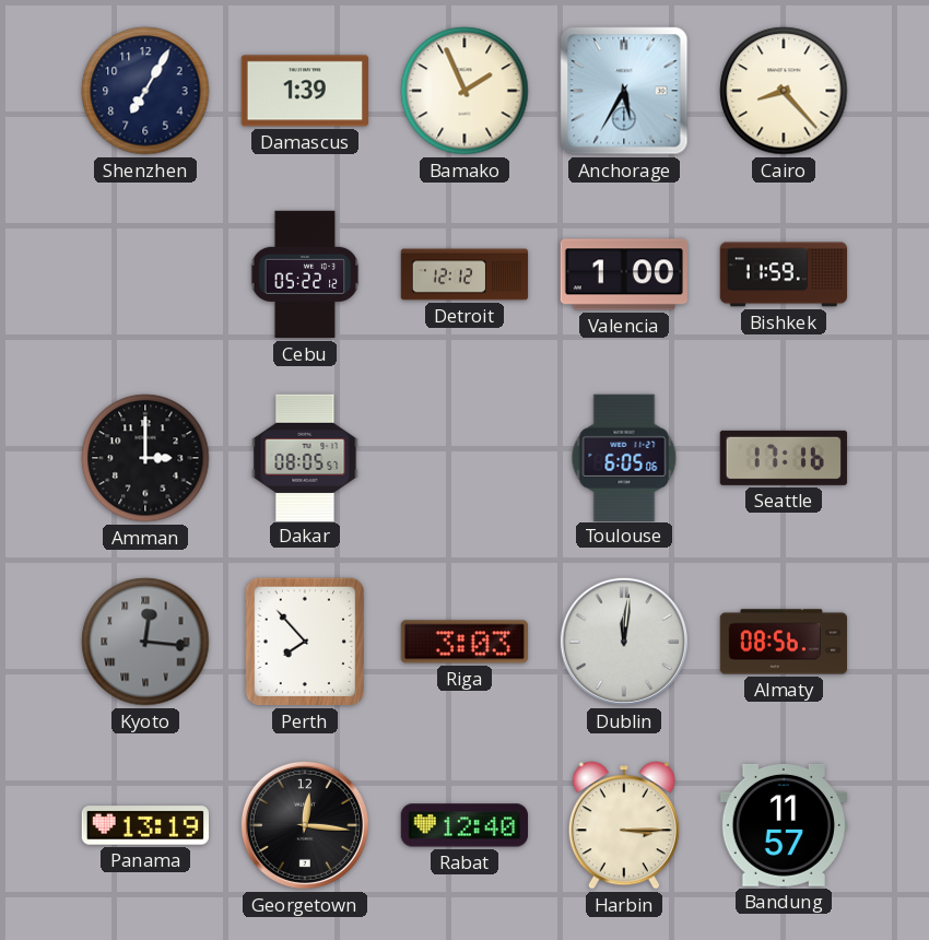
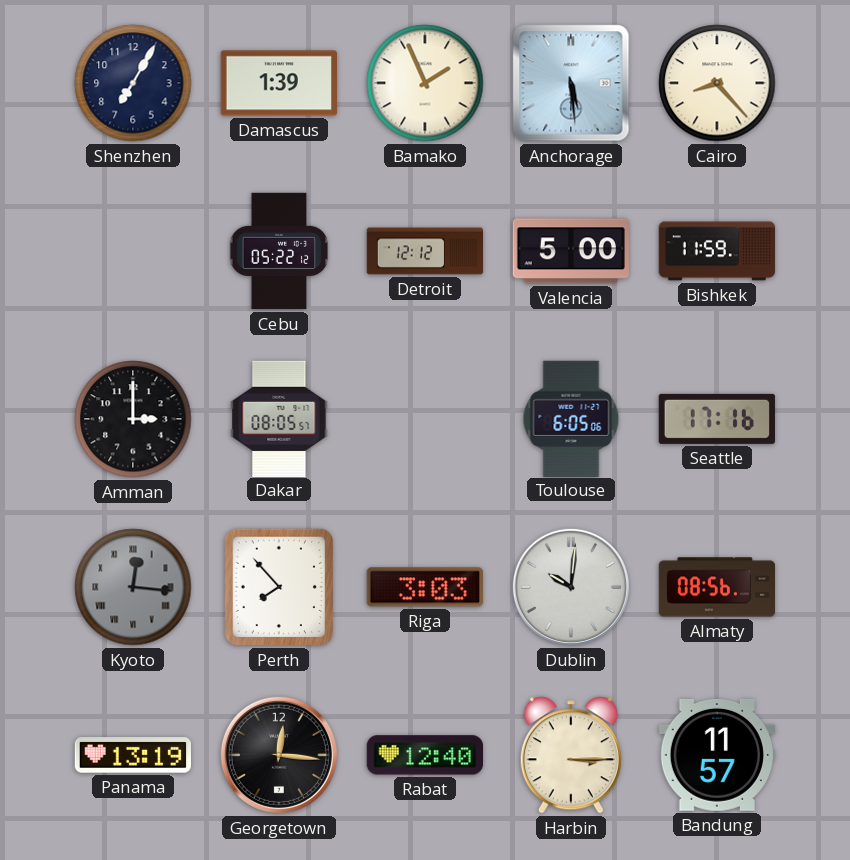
Anchorage: 5:35 -> 5:29 (571, 83)
Valencia: 1:00 -> 5:00 (571, 251)
Dublin: 12:01 -> 10:01 (571, 587)
